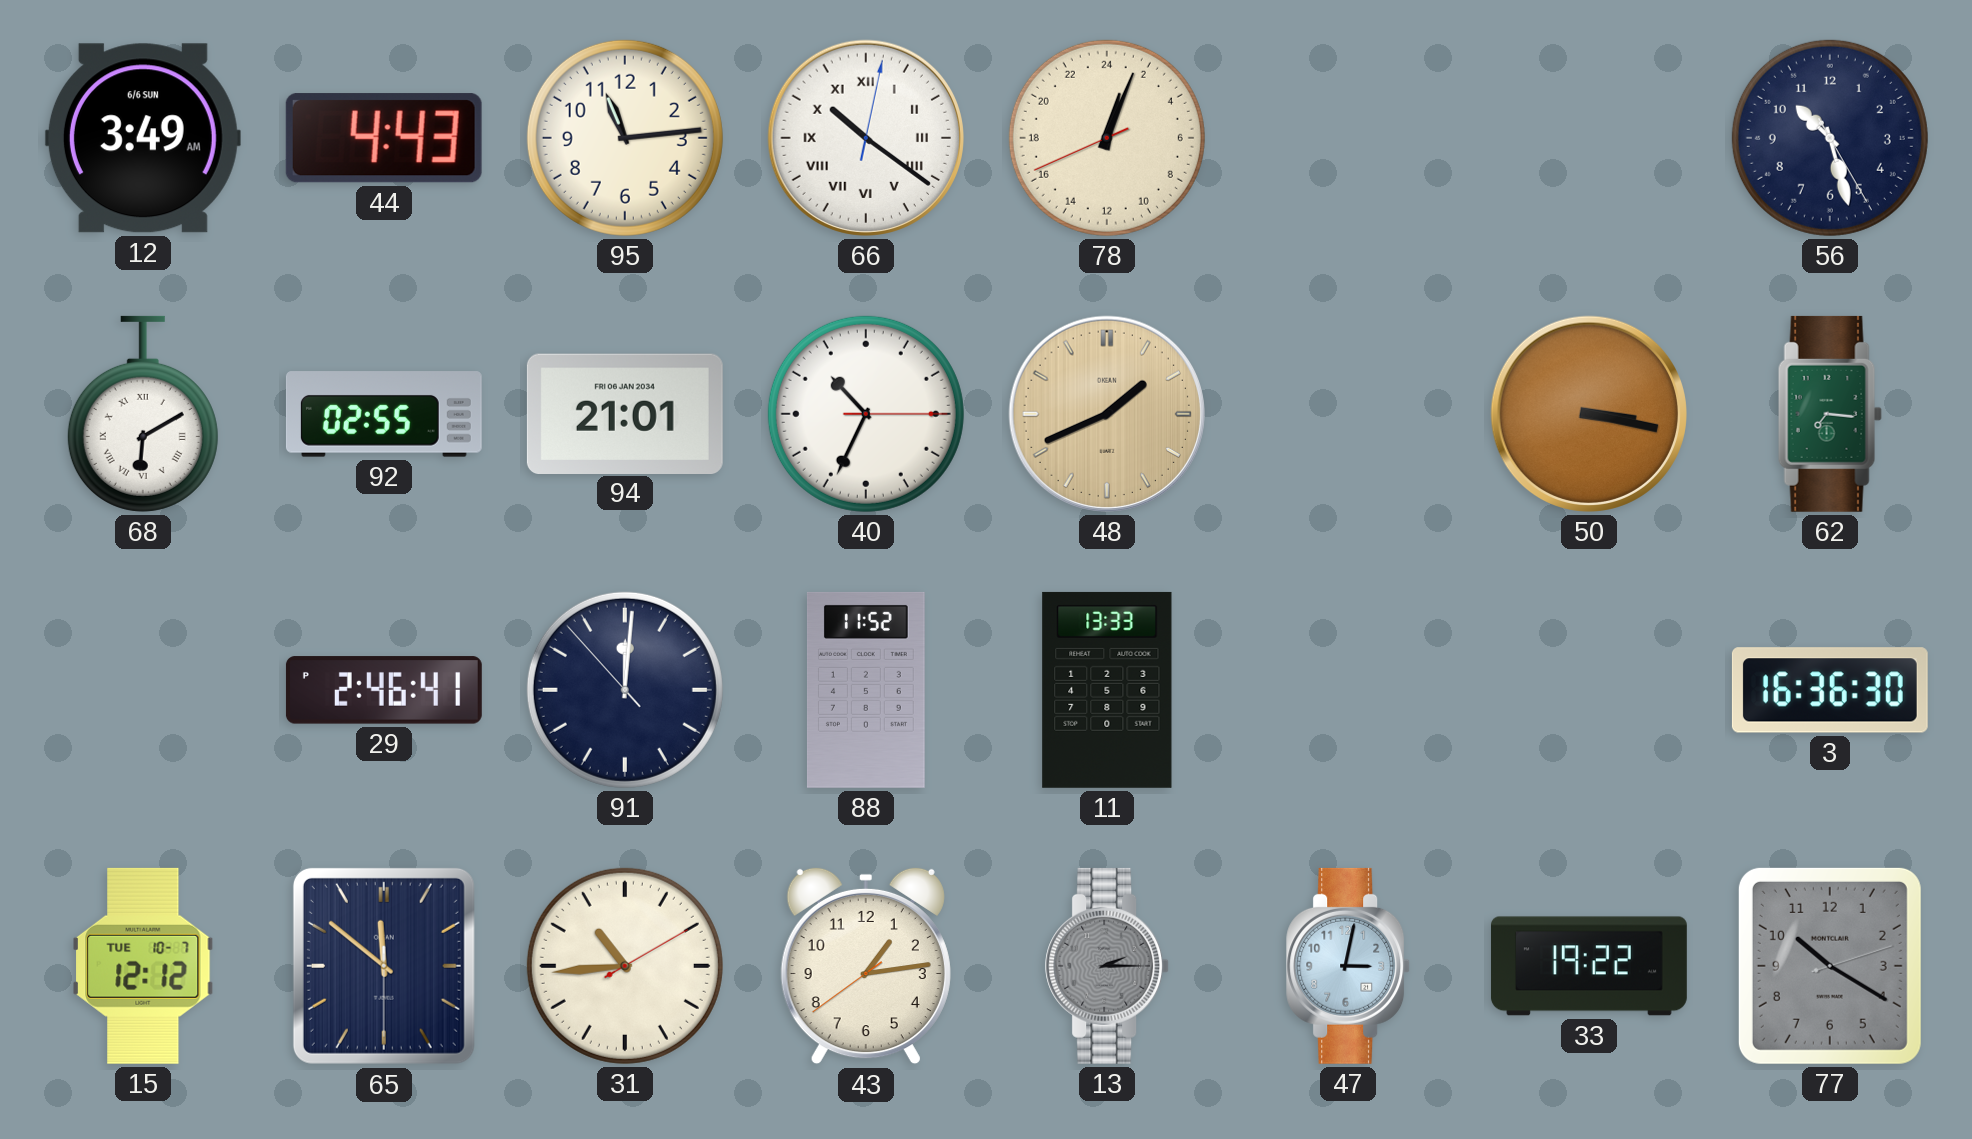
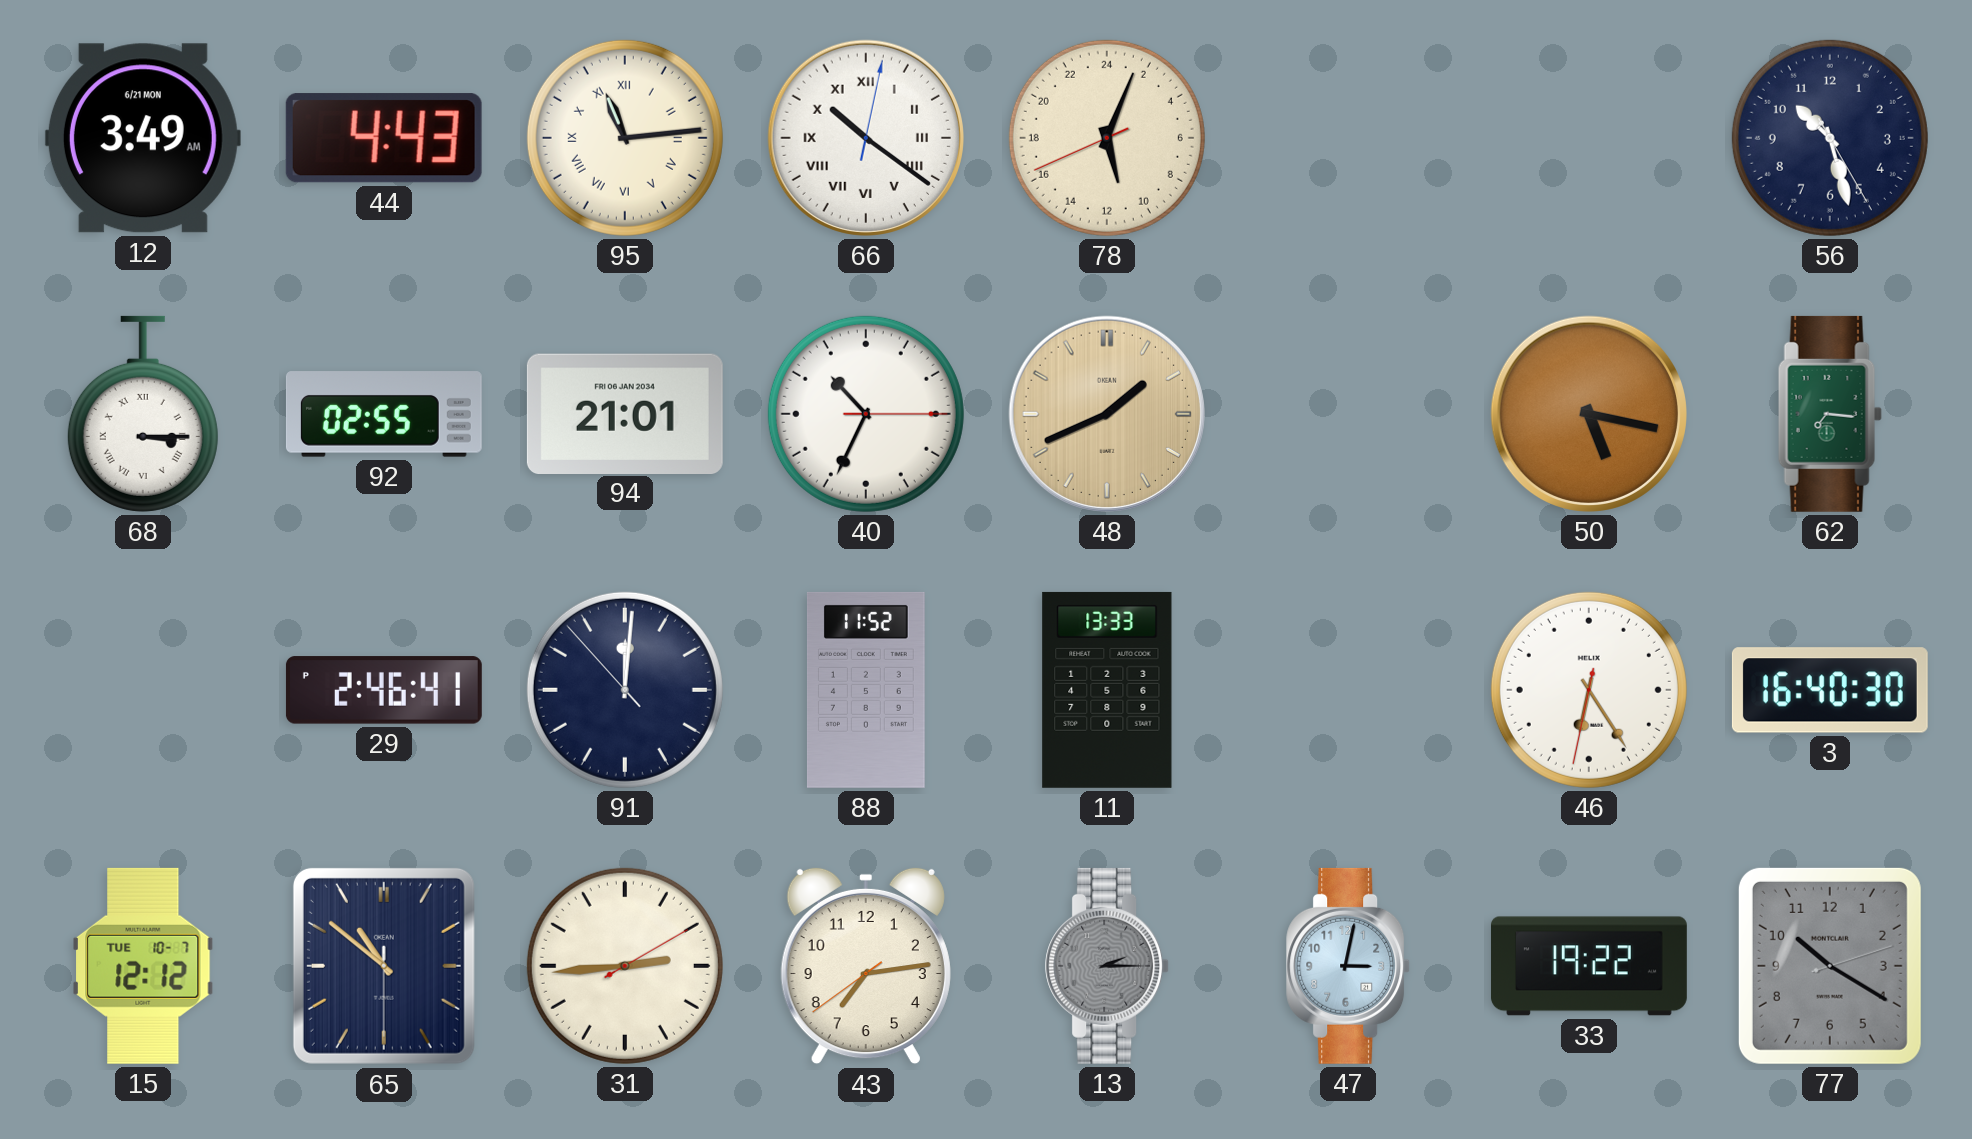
12 date: 6/6 SUN -> 6/21 MON (143, 138)
95 numerals: Arabic -> Roman (625, 138)
78: 1:03 -> 11:03 (1107, 138)
68: 6:10 -> 3:15 (143, 414)
50: 3:17 -> 5:17 (1589, 414)
46: none -> 6:24 (1589, 690)
3: 16:36 -> 16:40 (1830, 690)
65: 11:51 -> 10:51 (384, 966)
31: 10:44 -> 2:44 (625, 966)
43: 1:13 -> 7:13 (866, 966)
